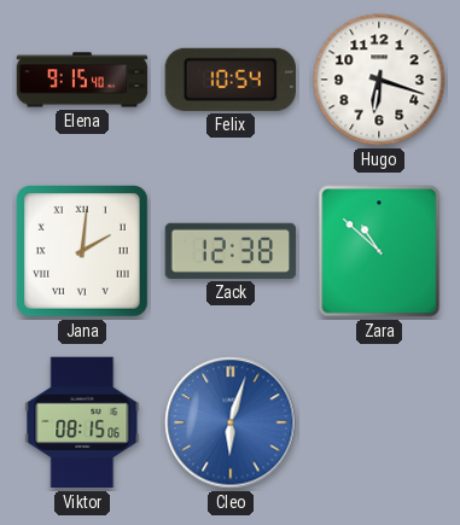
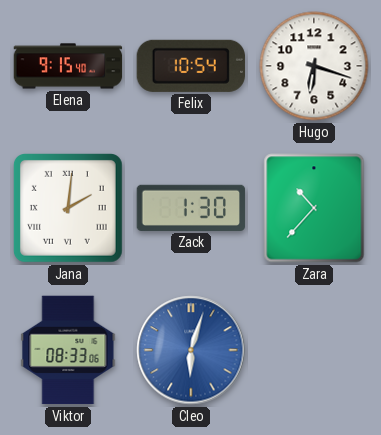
Zack: 12:38 -> 1:30 (191, 208)
Zara: 10:52 -> 10:37 (314, 208)
Viktor: 08:15 -> 08:33 (68, 350)
